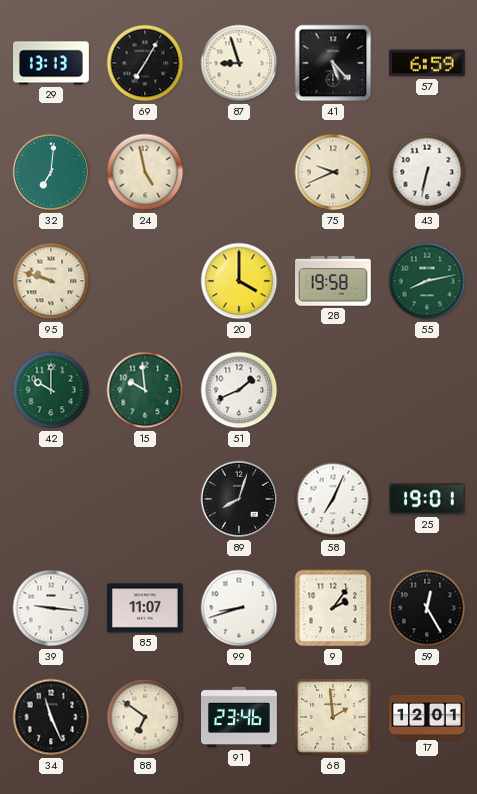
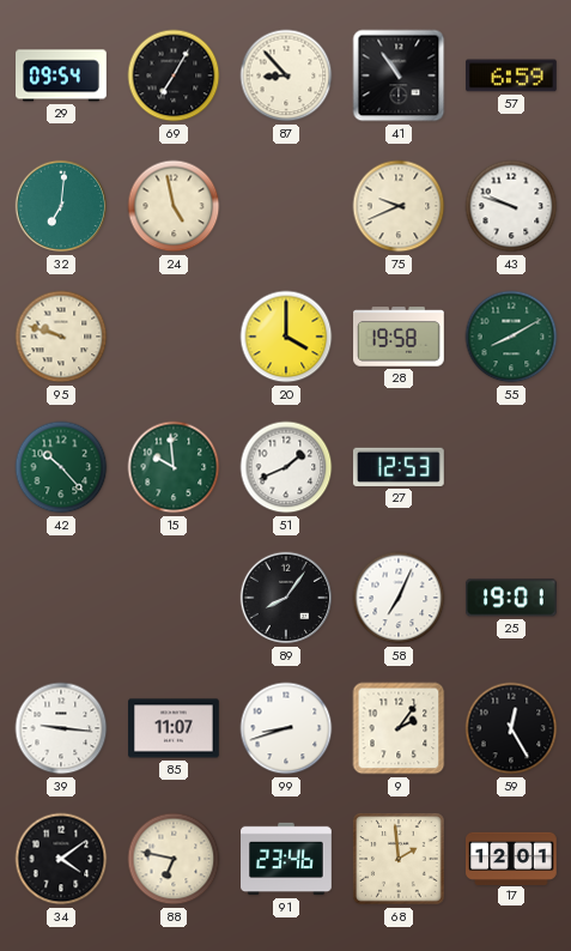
29: 13:13 -> 09:54 (62, 75)
87: 8:57 -> 8:53 (286, 75)
41: 5:23 -> 10:54 (399, 75)
43: 6:32 -> 9:48 (511, 206)
55: 8:13 -> 8:10 (511, 337)
42: 10:00 -> 10:23 (61, 467)
27: none -> 12:53 (399, 467)
89: 8:03 -> 8:06 (286, 598)
34: 11:26 -> 4:09 (61, 859)
88: 6:51 -> 6:47 (174, 859)
